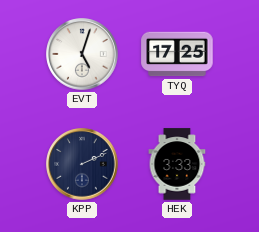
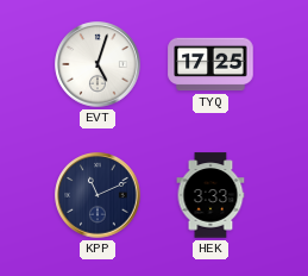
KPP: 2:11 -> 11:11 (98, 195)
